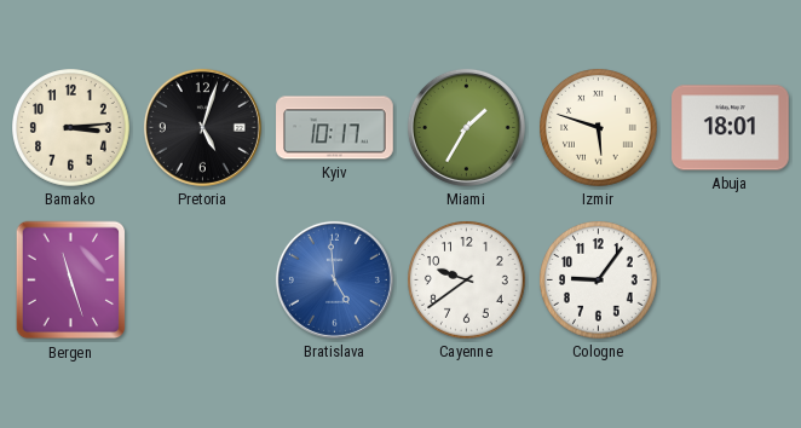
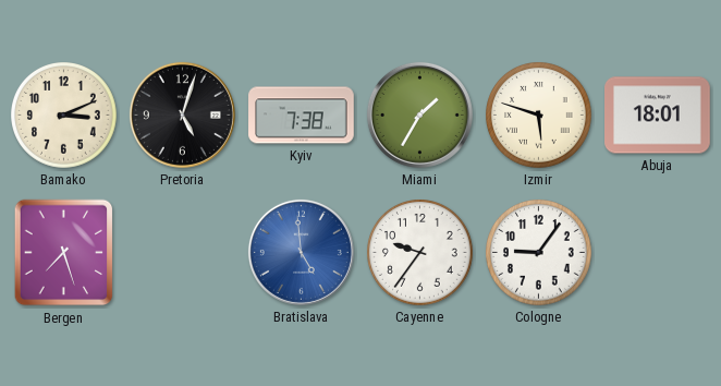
Bamako: 3:14 -> 3:11 (64, 116)
Kyiv: 10:17 -> 7:38 (302, 116)
Bergen: 11:27 -> 7:27 (64, 253)
Cayenne: 9:39 -> 9:36 (420, 253)
